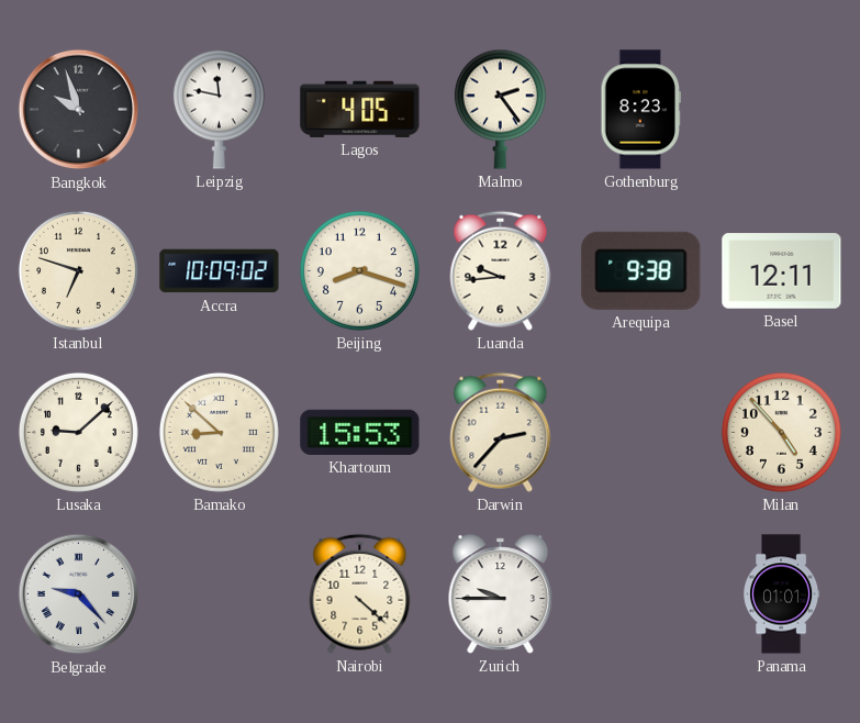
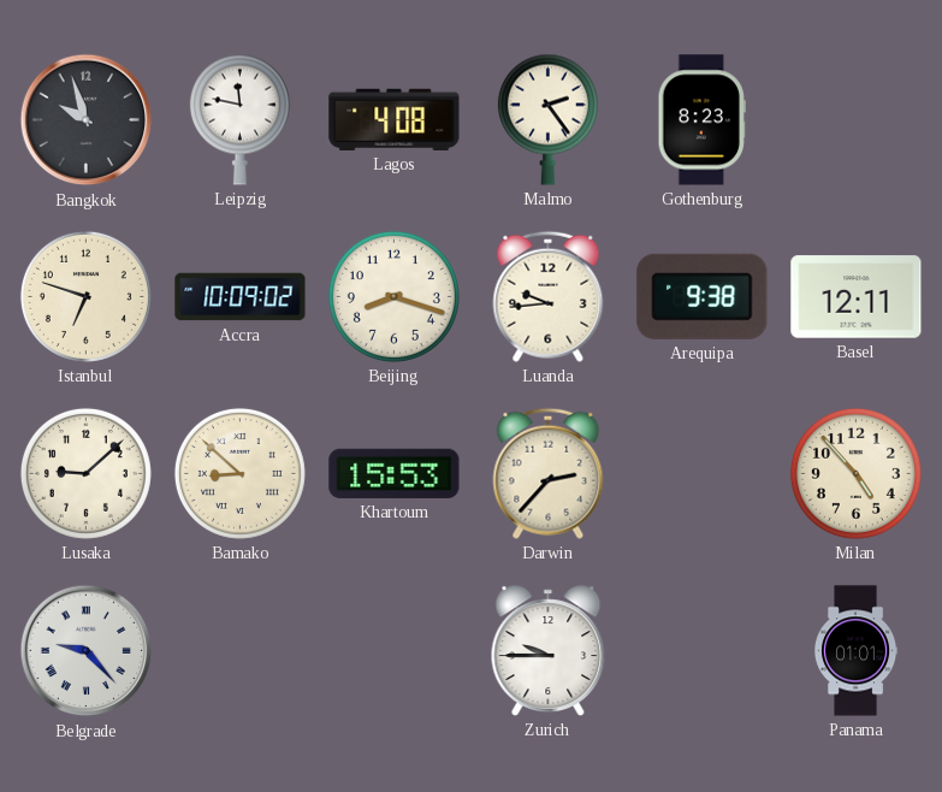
Lagos: 4:05 -> 4:08 (395, 119)
Nairobi: 4:22 -> none (360, 593)
